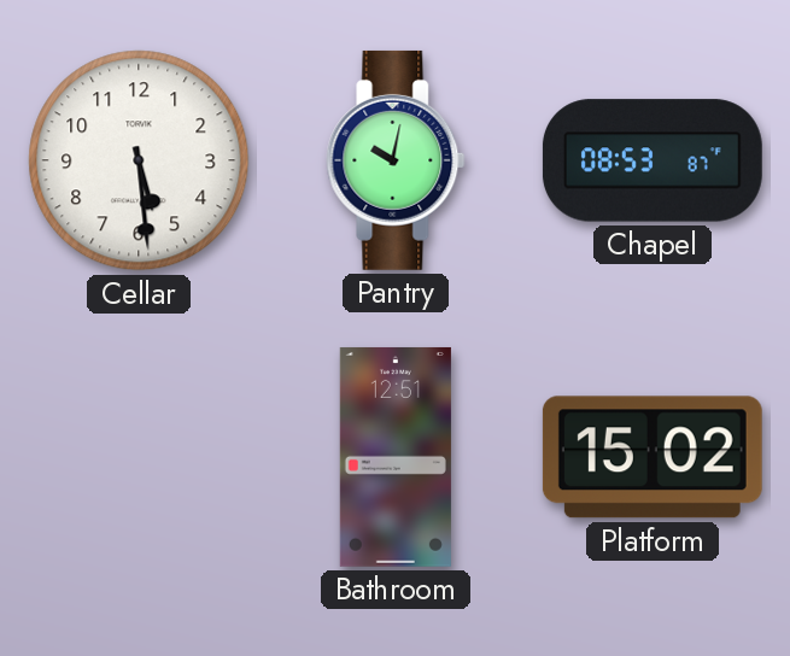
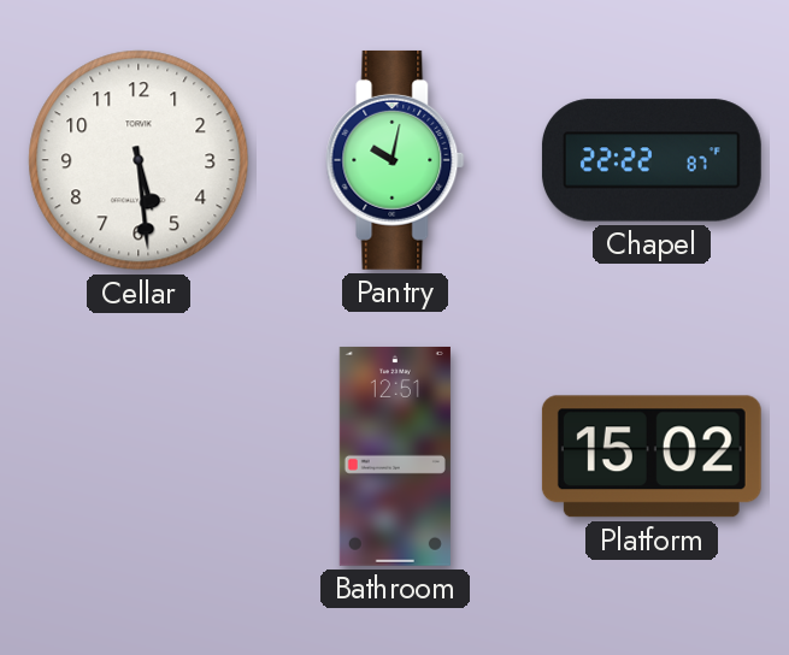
Chapel: 08:53 -> 22:22 (652, 160)
